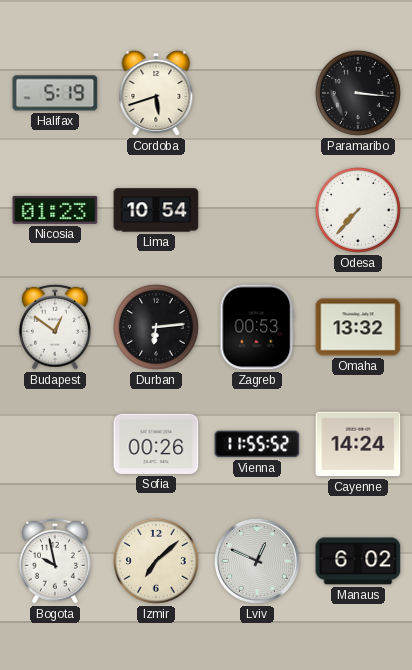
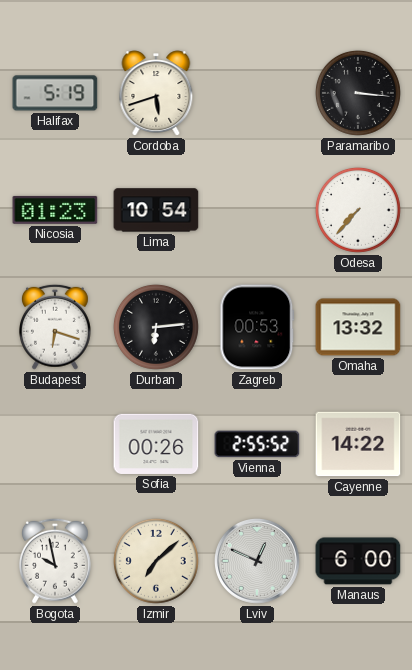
Budapest: 12:51 -> 6:18 (55, 327)
Vienna: 11:55 -> 2:55 (257, 444)
Cayenne: 14:24 -> 14:22 (358, 444)
Manaus: 6:02 -> 6:00 (358, 561)
